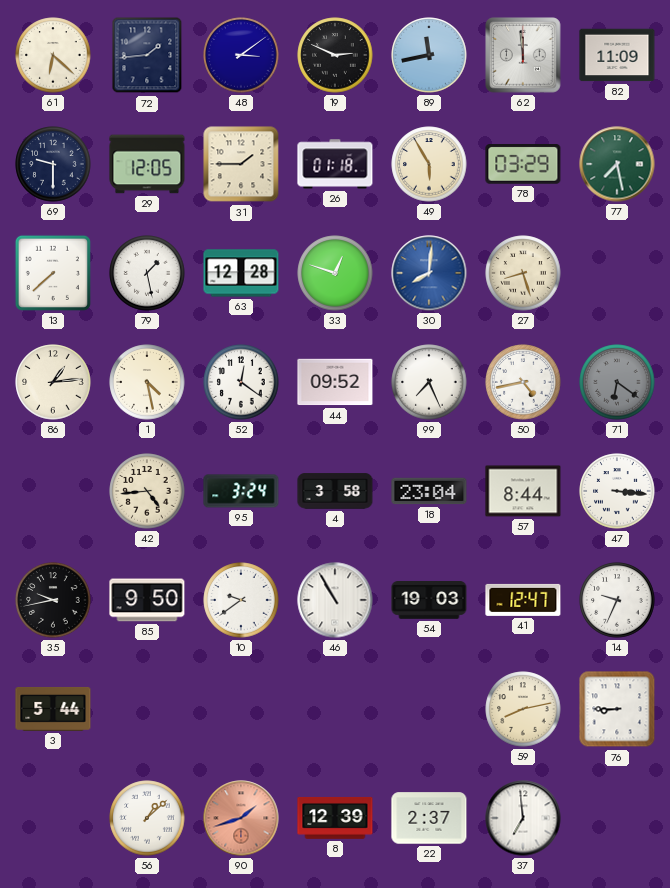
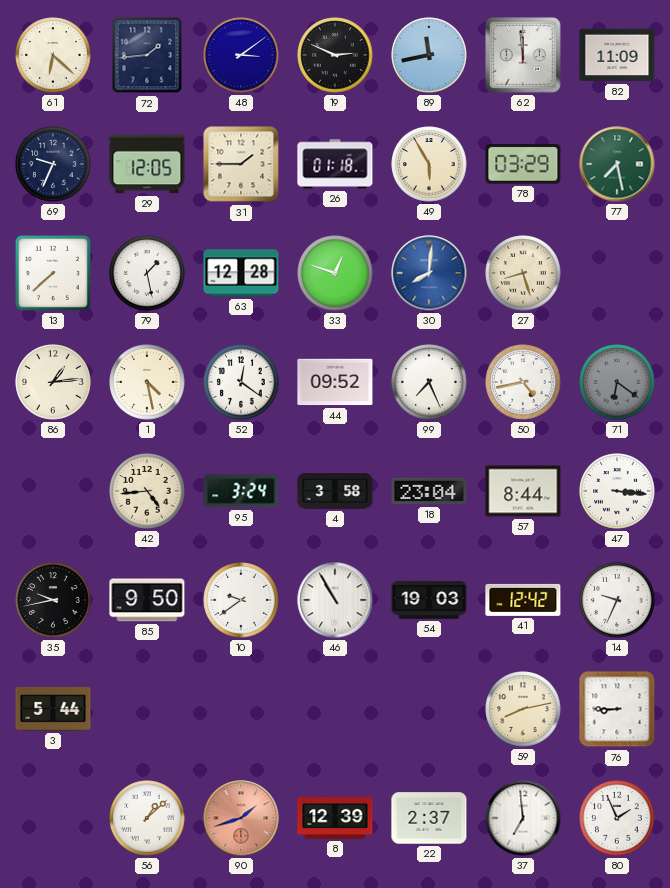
69: 9:30 -> 9:34 (53, 164)
41: 12:47 -> 12:42 (523, 600)
80: none -> 1:56 (617, 818)
